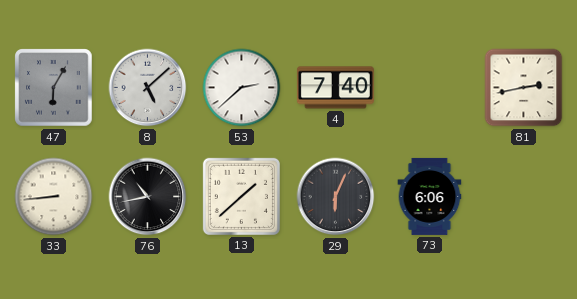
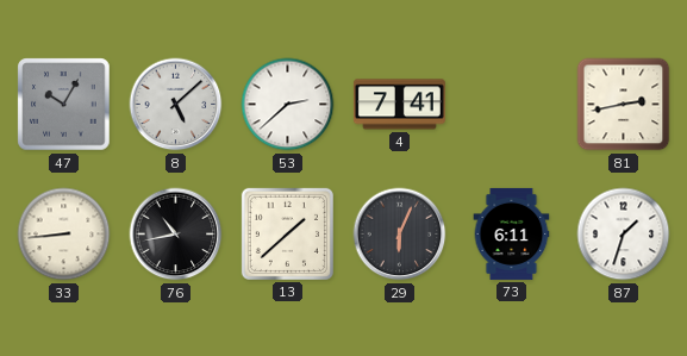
47: 6:05 -> 10:05 (64, 105)
4: 7:40 -> 7:41 (399, 105)
73: 6:06 -> 6:11 (512, 233)
87: none -> 1:33 (624, 235)
